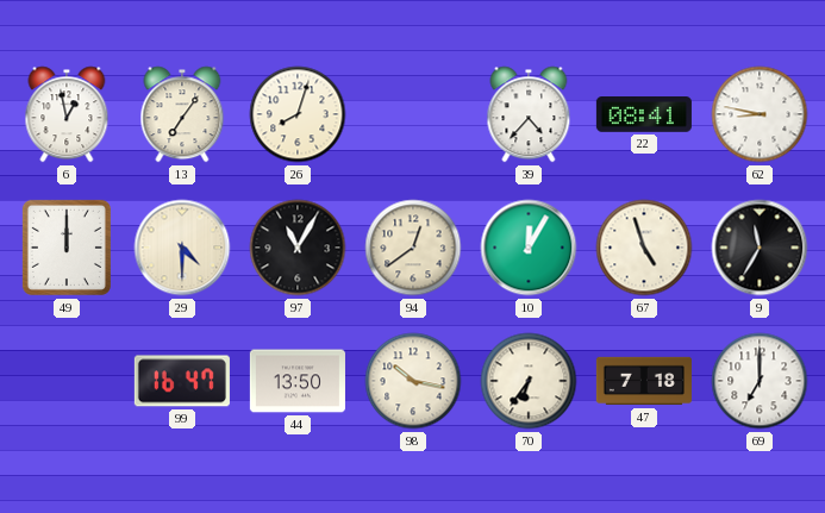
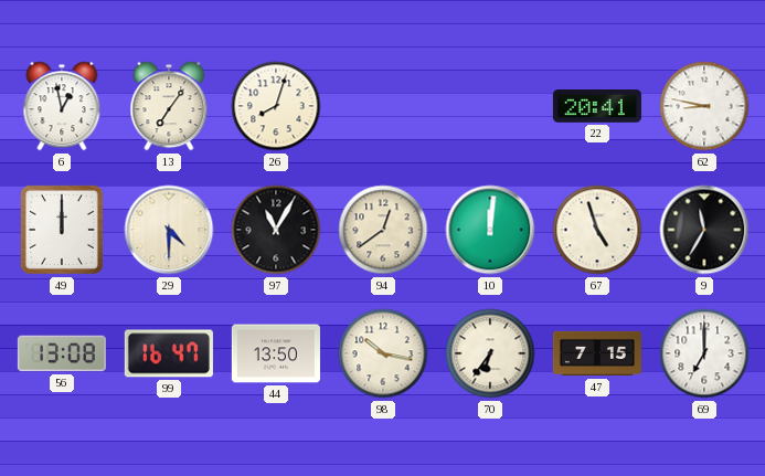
39: 4:37 -> none (529, 114)
22: 08:41 -> 20:41 (597, 107)
10: 12:05 -> 12:01 (490, 230)
56: none -> 13:08 (62, 353)
47: 7:18 -> 7:15 (597, 353)
